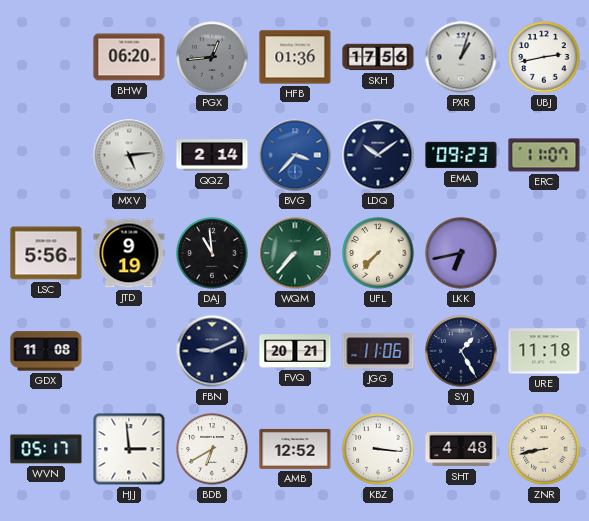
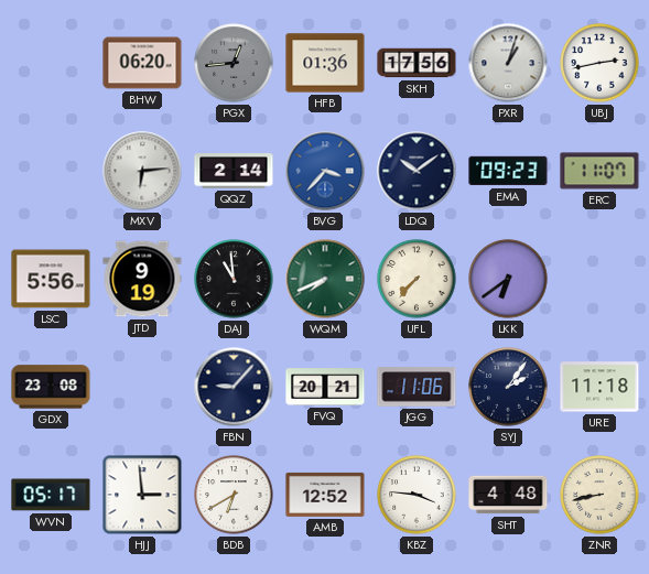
MXV: 5:14 -> 6:14 (142, 171)
WQM: 7:37 -> 7:41 (325, 279)
LKK: 6:43 -> 6:39 (508, 279)
GDX: 11:08 -> 23:08 (51, 387)
FBN: 9:11 -> 9:07 (234, 387)
SYJ: 1:25 -> 2:06 (508, 387)
KBZ: 3:16 -> 3:46 (417, 495)
